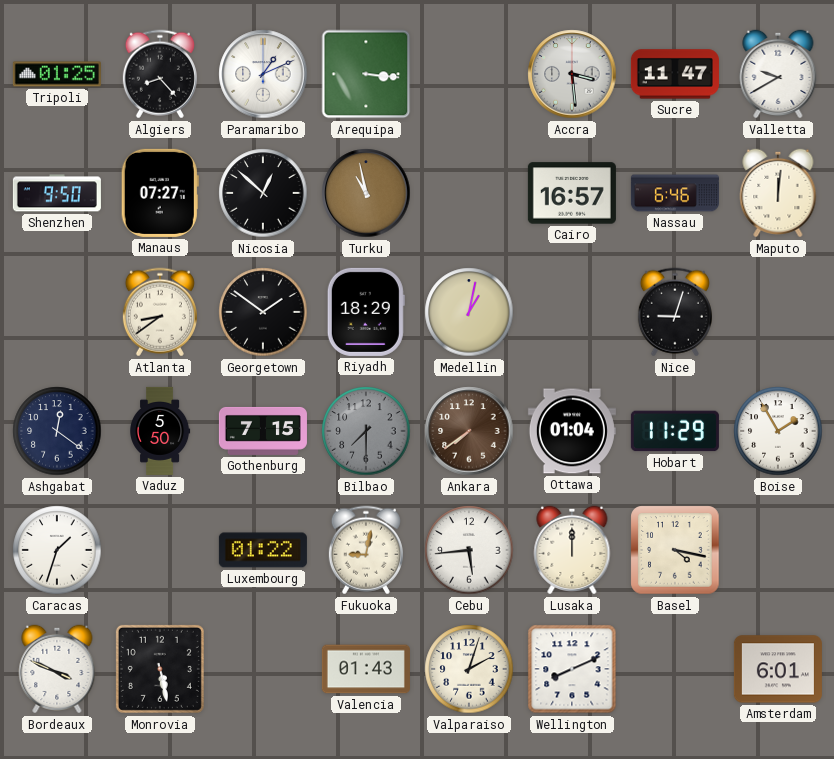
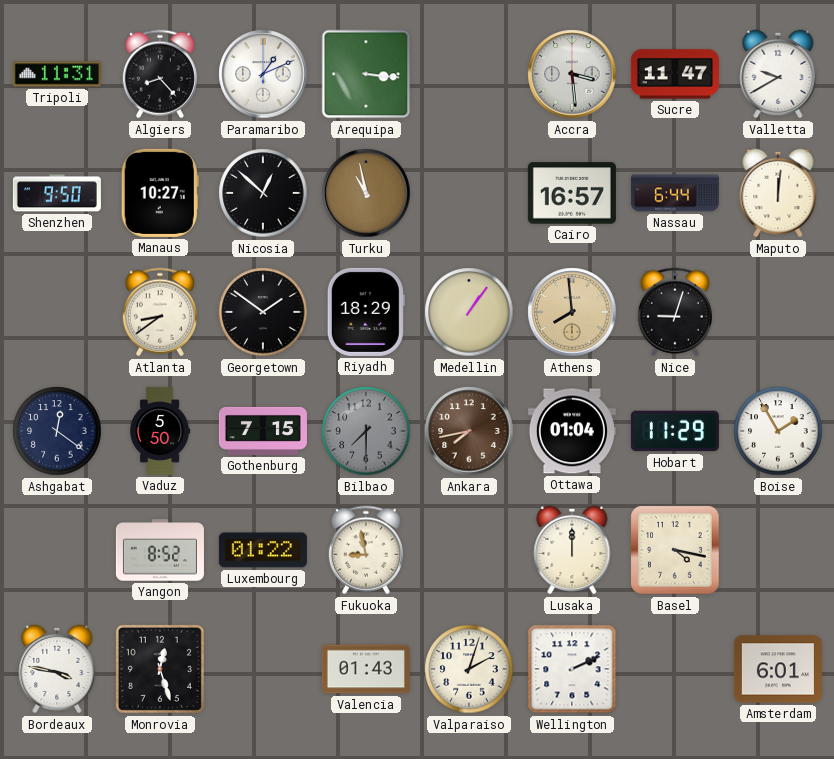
Tripoli: 01:25 -> 11:31 (57, 74)
Manaus: 07:27 -> 10:27 (160, 193)
Nassau: 6:46 -> 6:44 (675, 193)
Medellin: 1:02 -> 1:06 (469, 312)
Athens: none -> 7:59 (572, 312)
Ankara: 7:39 -> 7:43 (469, 431)
Caracas: 1:33 -> none (57, 550)
Yangon: none -> 8:52 (160, 550)
Fukuoka: 9:02 -> 8:58 (366, 550)
Cebu: 5:44 -> none (469, 550)
Bordeaux: 3:49 -> 3:47 (57, 669)
Monrovia: 5:28 -> 12:27 (160, 669)
Wellington: 8:11 -> 2:11 (572, 669)
